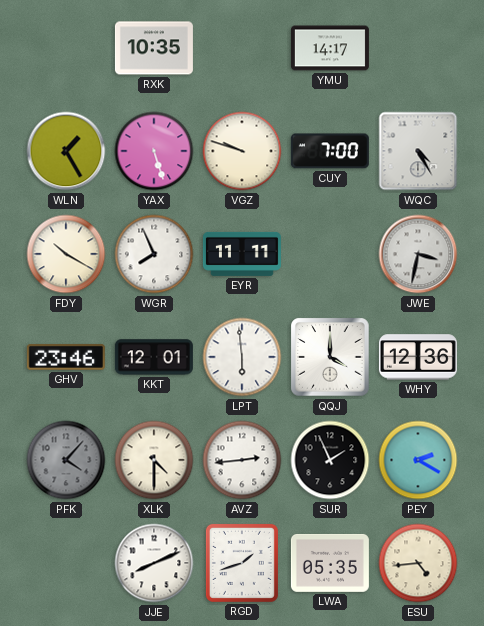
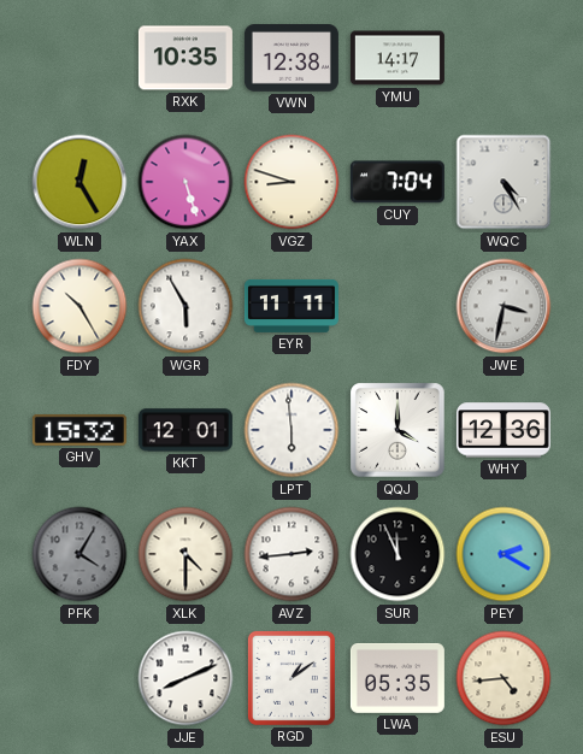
VWN: none -> 12:38 (291, 59)
WLN: 1:25 -> 12:25 (79, 182)
VGZ: 9:48 -> 8:48 (291, 182)
CUY: 7:00 -> 7:04 (397, 182)
FDY: 10:20 -> 10:25 (79, 306)
WGR: 7:56 -> 5:55 (185, 306)
GHV: 23:46 -> 15:32 (79, 430)
PFK: 4:07 -> 4:05 (79, 554)
SUR: 1:56 -> 11:56 (397, 554)
RGD: 1:42 -> 1:09 (291, 678)
